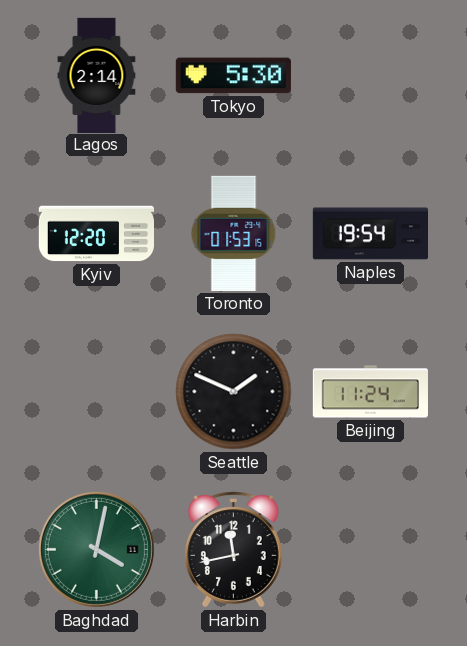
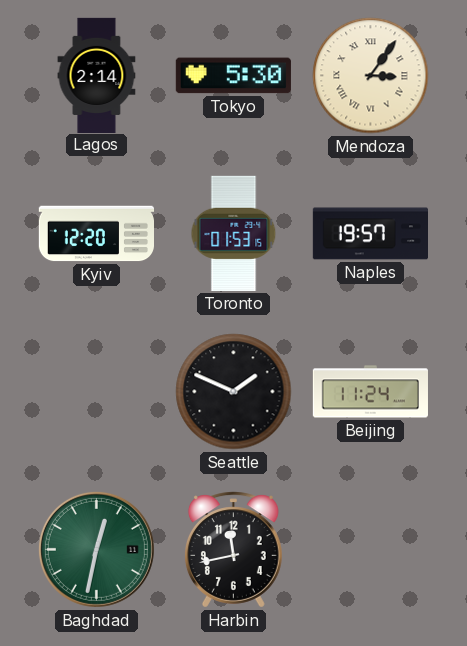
Mendoza: none -> 3:06 (371, 76)
Naples: 19:54 -> 19:57 (370, 234)
Baghdad: 4:02 -> 12:32 (96, 549)
